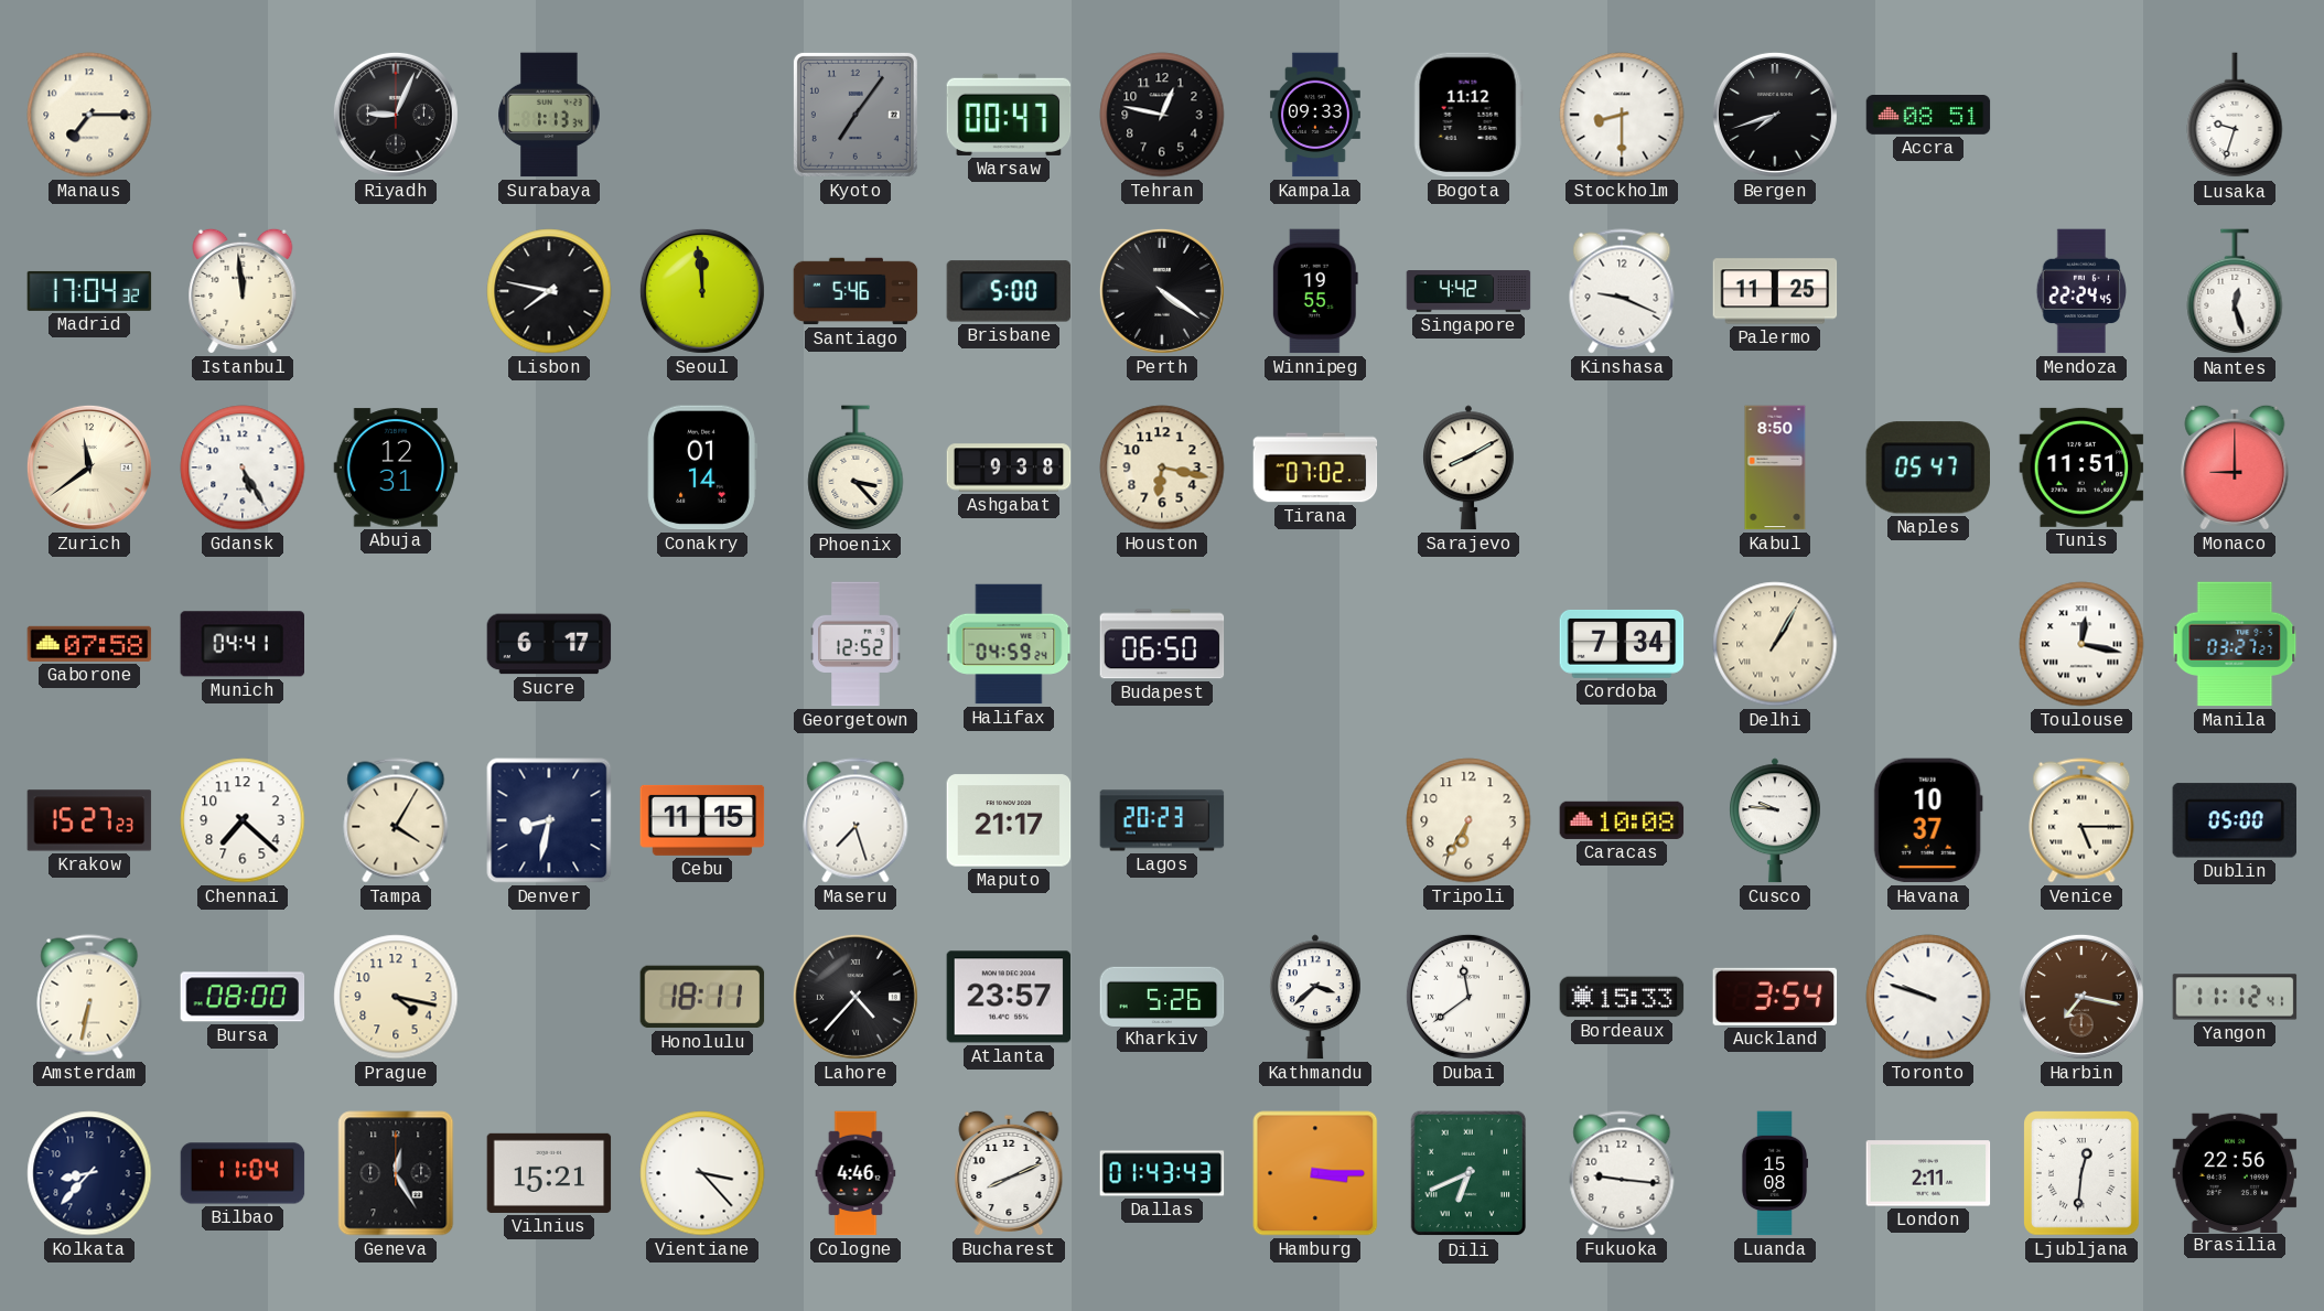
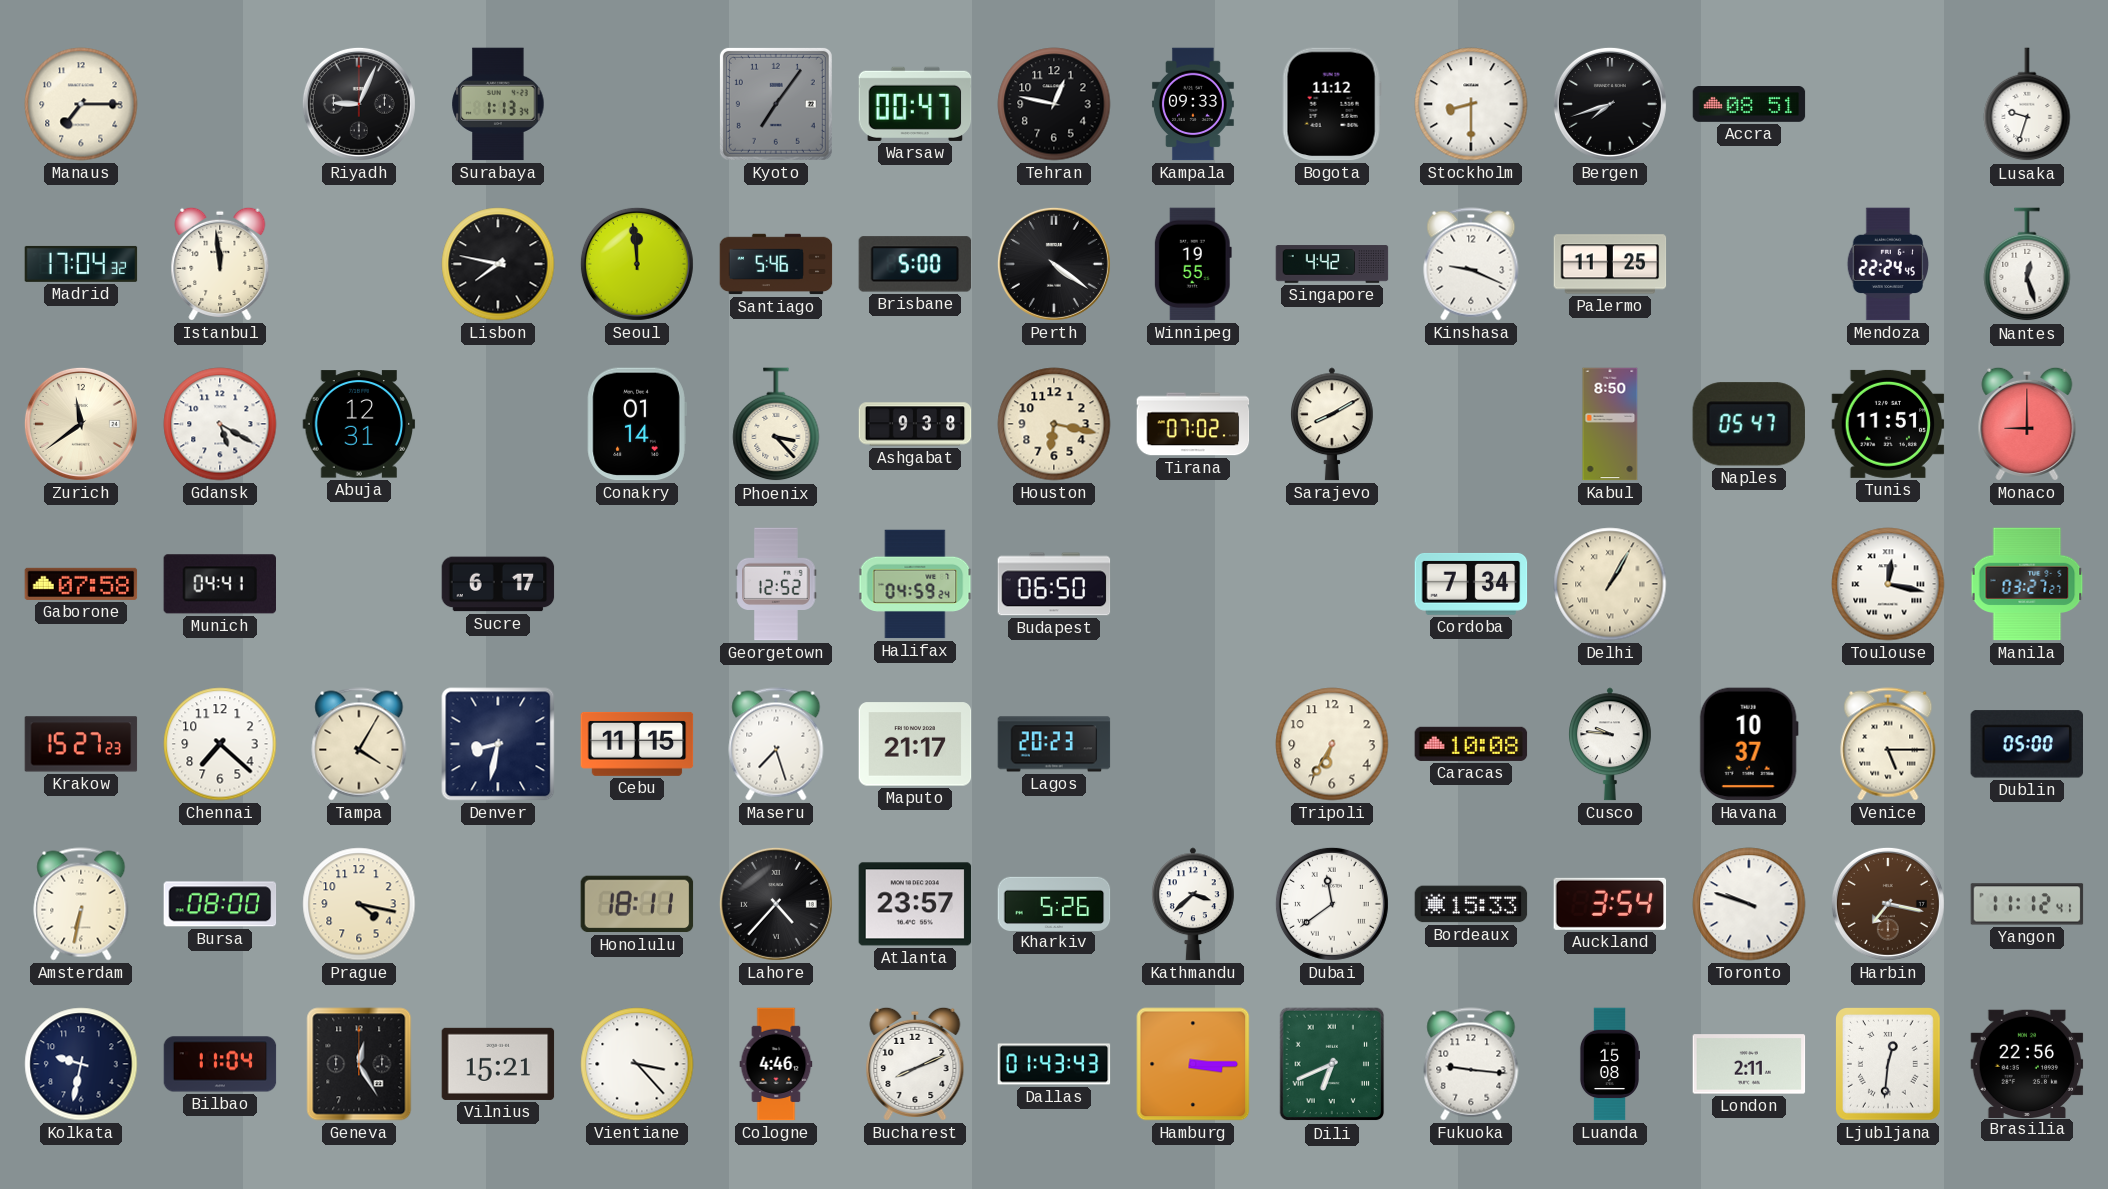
Gdansk: 5:25 -> 5:20 (220, 424)
Kolkata: 8:37 -> 9:32 (81, 1064)
